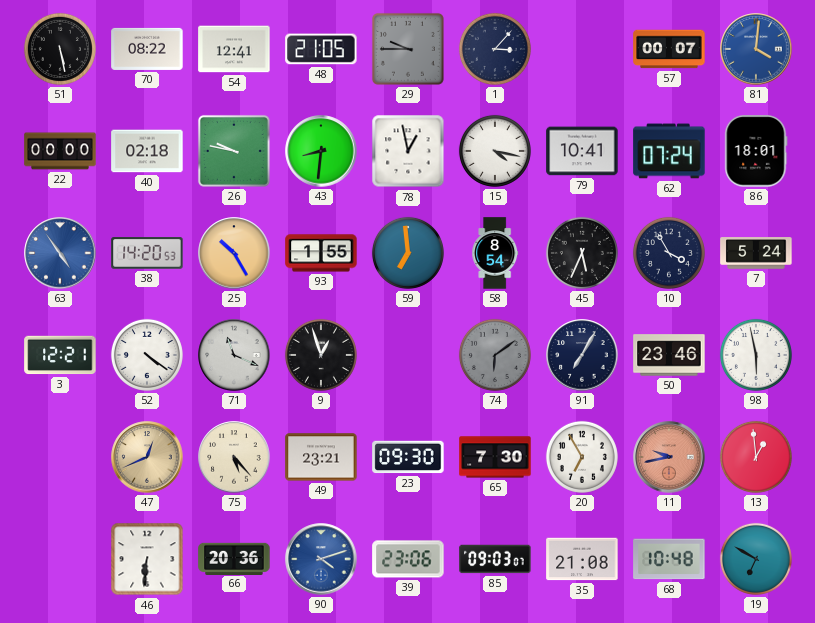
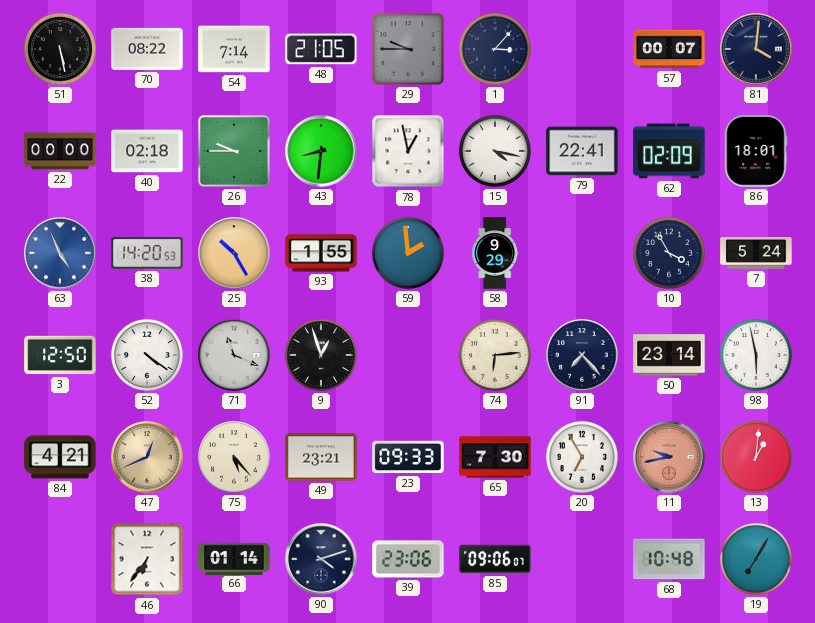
54: 12:41 -> 7:14 (234, 49)
81 dial: blue -> navy (756, 49)
26: 9:47 -> 9:45 (234, 151)
79: 10:41 -> 22:41 (582, 151)
62: 07:24 -> 02:09 (669, 151)
63: 4:54 -> 4:56 (60, 253)
59: 6:59 -> 1:59 (408, 253)
58: 8:54 -> 9:29 (495, 253)
45: 5:34 -> none (582, 253)
3: 12:21 -> 12:50 (60, 355)
74: 6:09 -> 6:14 (495, 355)
74 dial: grey -> cream (495, 355)
91: 7:05 -> 7:23 (582, 355)
50: 23:46 -> 23:14 (669, 355)
84: none -> 4:21 (60, 457)
23: 09:30 -> 09:33 (408, 457)
13: 12:59 -> 1:01 (756, 457)
46: 6:31 -> 6:36 (147, 559)
66: 20:36 -> 01:14 (234, 558)
90 dial: blue -> navy (321, 559)
85: 09:03 -> 09:06 (495, 559)
35: 21:08 -> none (582, 559)
19: 6:50 -> 7:05 (756, 559)
